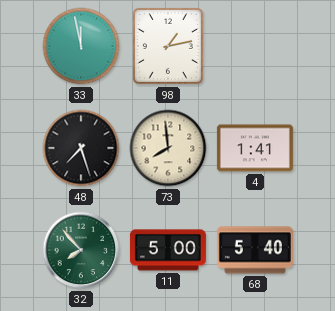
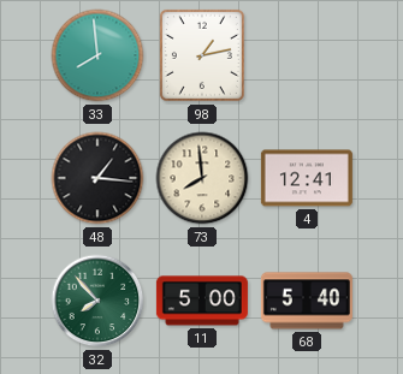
33: 11:58 -> 7:59 (97, 55)
48: 7:27 -> 1:16 (97, 178)
4: 1:41 -> 12:41 (307, 178)
